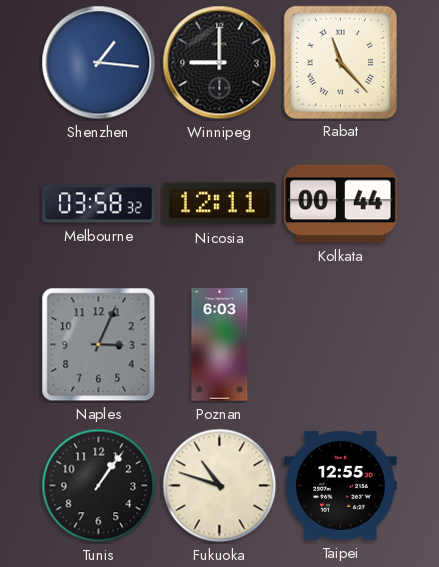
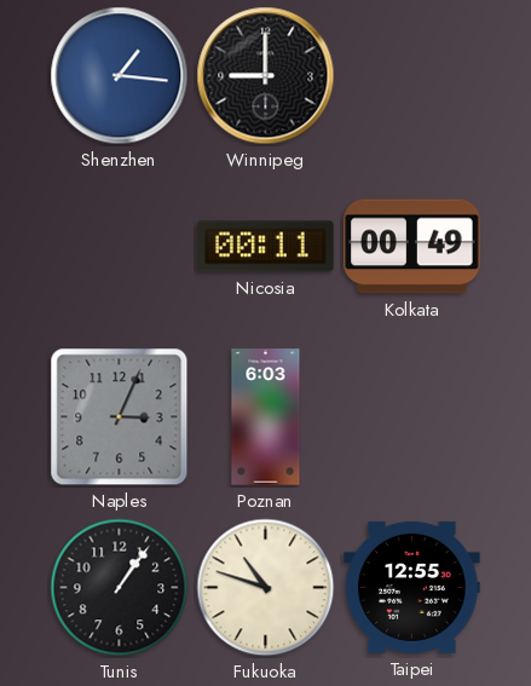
Rabat: 11:23 -> none (340, 62)
Melbourne: 03:58 -> none (99, 204)
Nicosia: 12:11 -> 00:11 (266, 247)
Kolkata: 00:44 -> 00:49 (412, 247)
